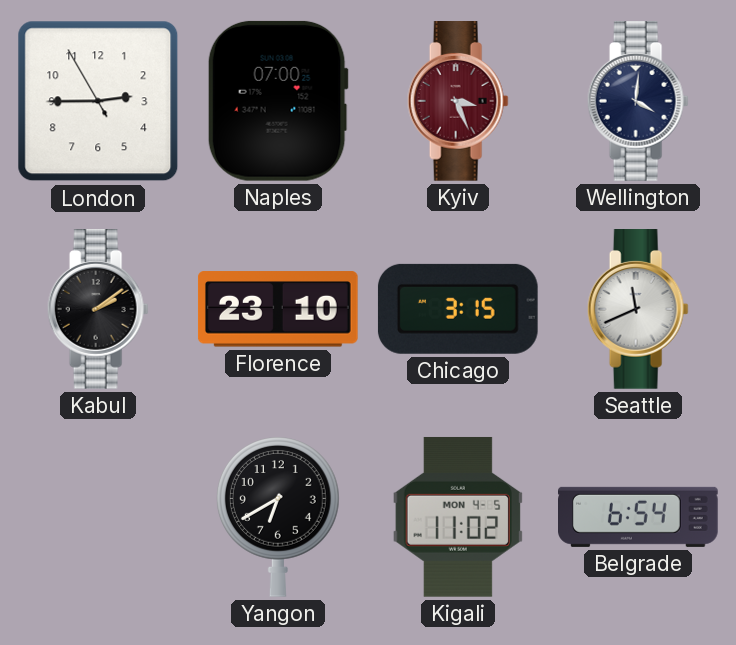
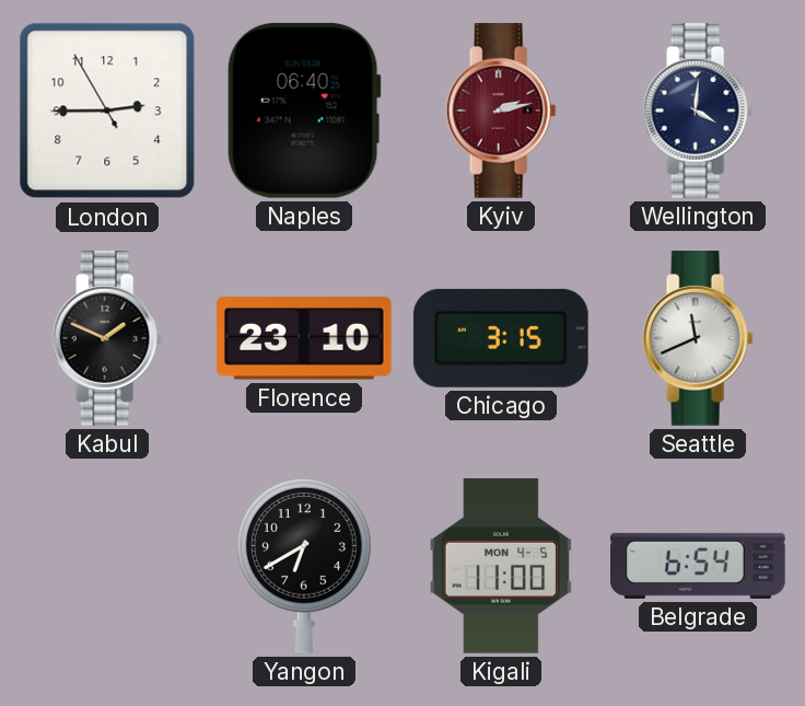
Naples: 07:00 -> 06:40 (304, 111)
Kyiv: 3:26 -> 2:13 (501, 112)
Kabul: 2:09 -> 1:49 (107, 339)
Kigali: 11:02 -> 11:00 (500, 566)
